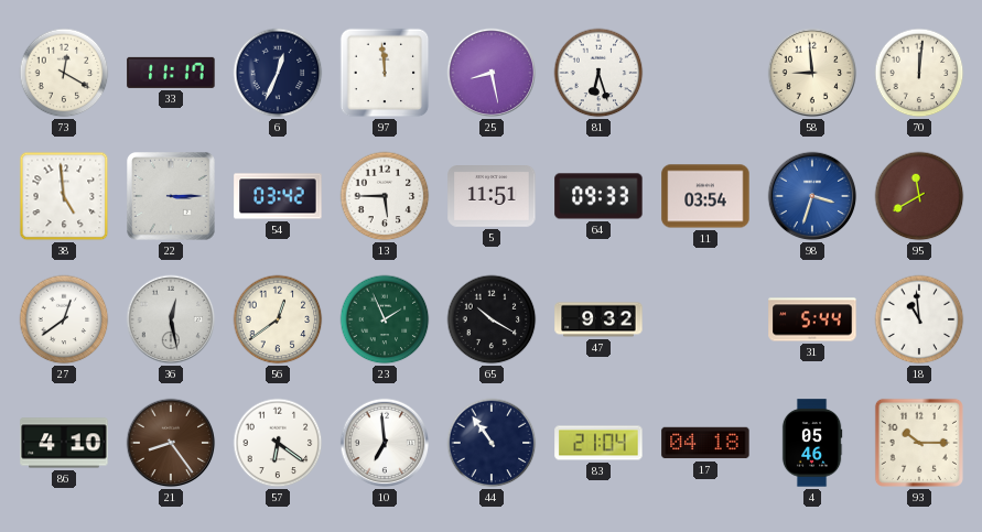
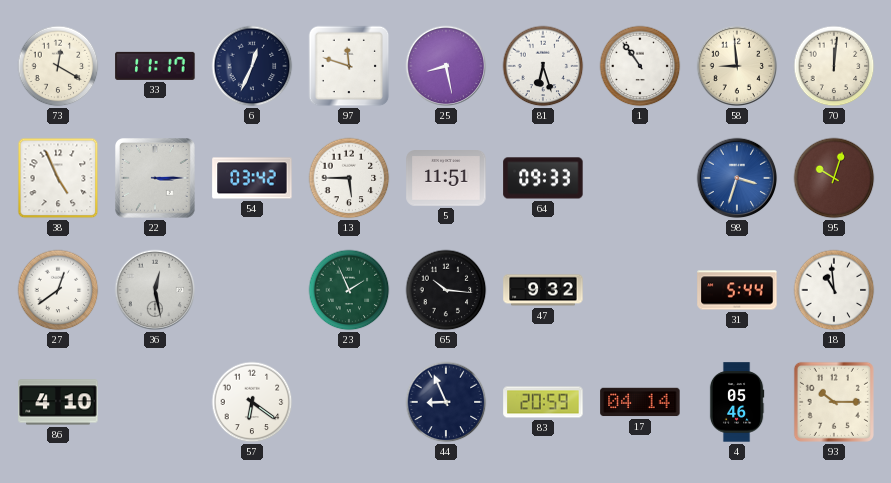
97: 11:59 -> 11:48 (349, 66)
1: none -> 10:54 (640, 66)
38: 4:59 -> 4:56 (58, 178)
11: 03:54 -> none (705, 196)
95: 11:40 -> 10:03 (834, 178)
56: 12:39 -> none (278, 319)
65: 10:20 -> 10:16 (446, 290)
21: 8:24 -> none (171, 443)
10: 6:59 -> none (385, 443)
44: 10:54 -> 8:56 (446, 402)
83: 21:04 -> 20:59 (543, 402)
17: 04:18 -> 04:14 (640, 402)
